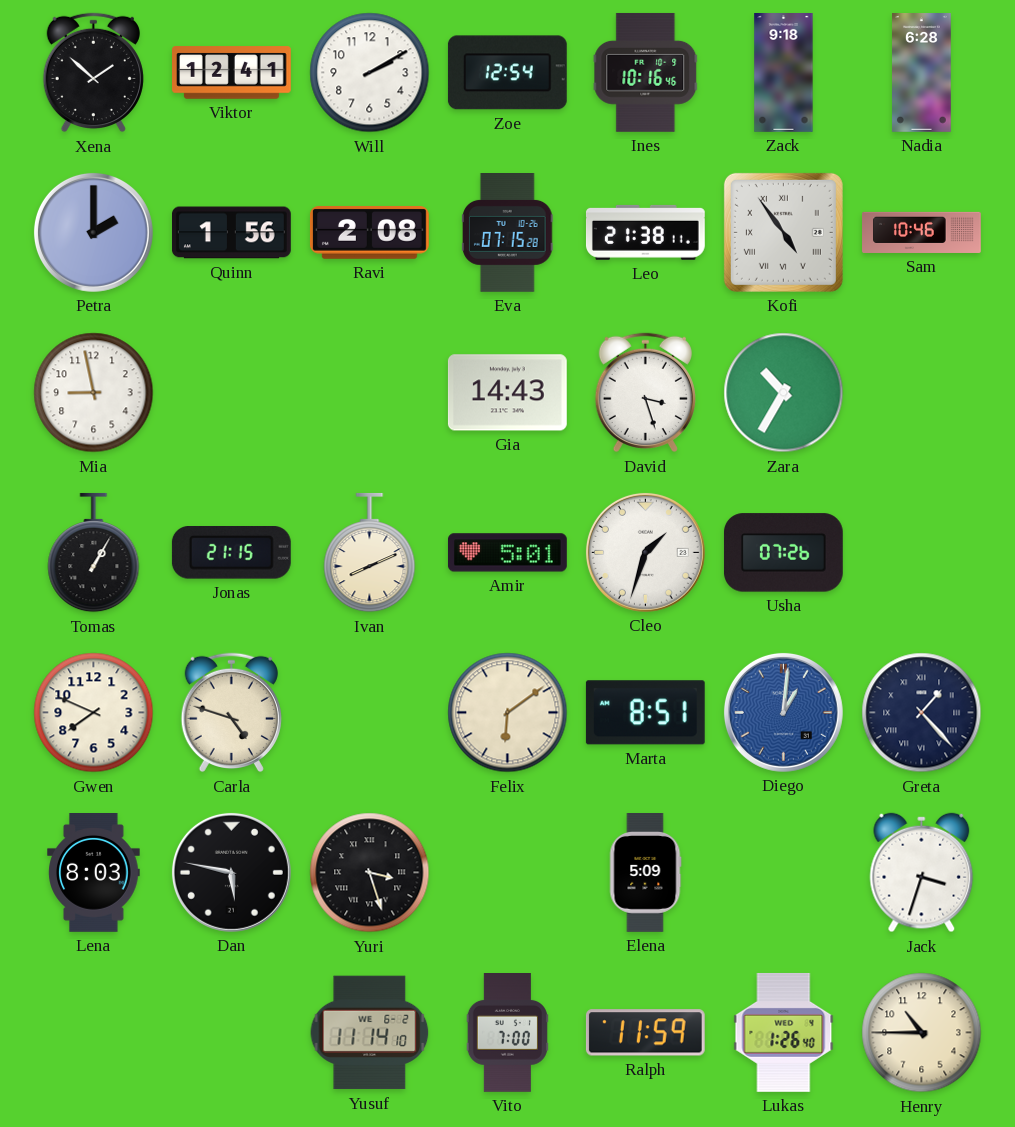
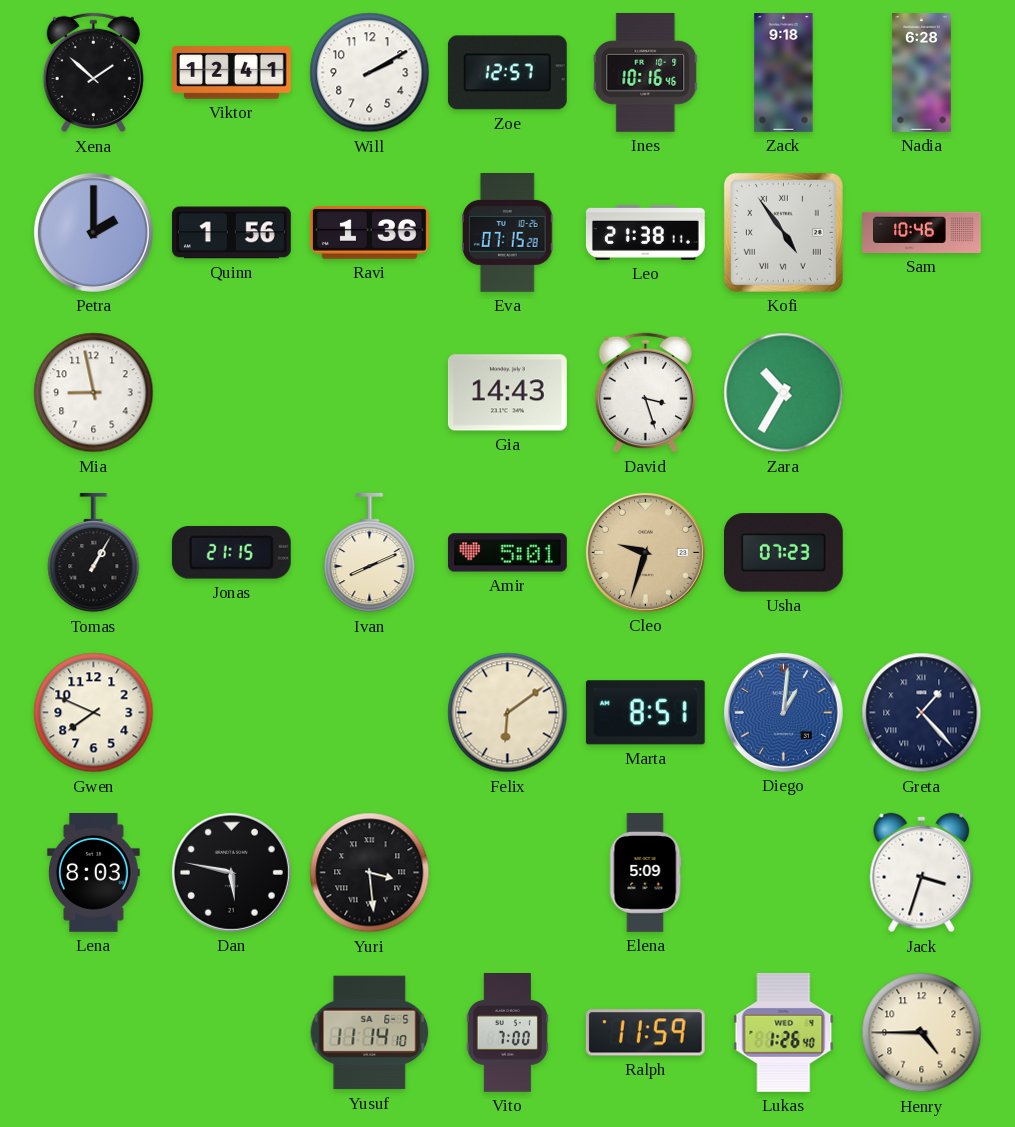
Zoe: 12:54 -> 12:57 (507, 73)
Ravi: 2:08 -> 1:36 (369, 233)
Cleo: 1:33 -> 9:33 (645, 552)
Cleo dial: white -> champagne (645, 552)
Usha: 07:26 -> 07:23 (783, 553)
Carla: 4:48 -> none (231, 713)
Yuri: 3:27 -> 3:29 (370, 873)
Yusuf date: WE 6-2 -> SA 6-5 (370, 1033)
Henry: 10:45 -> 4:45 (922, 1033)
